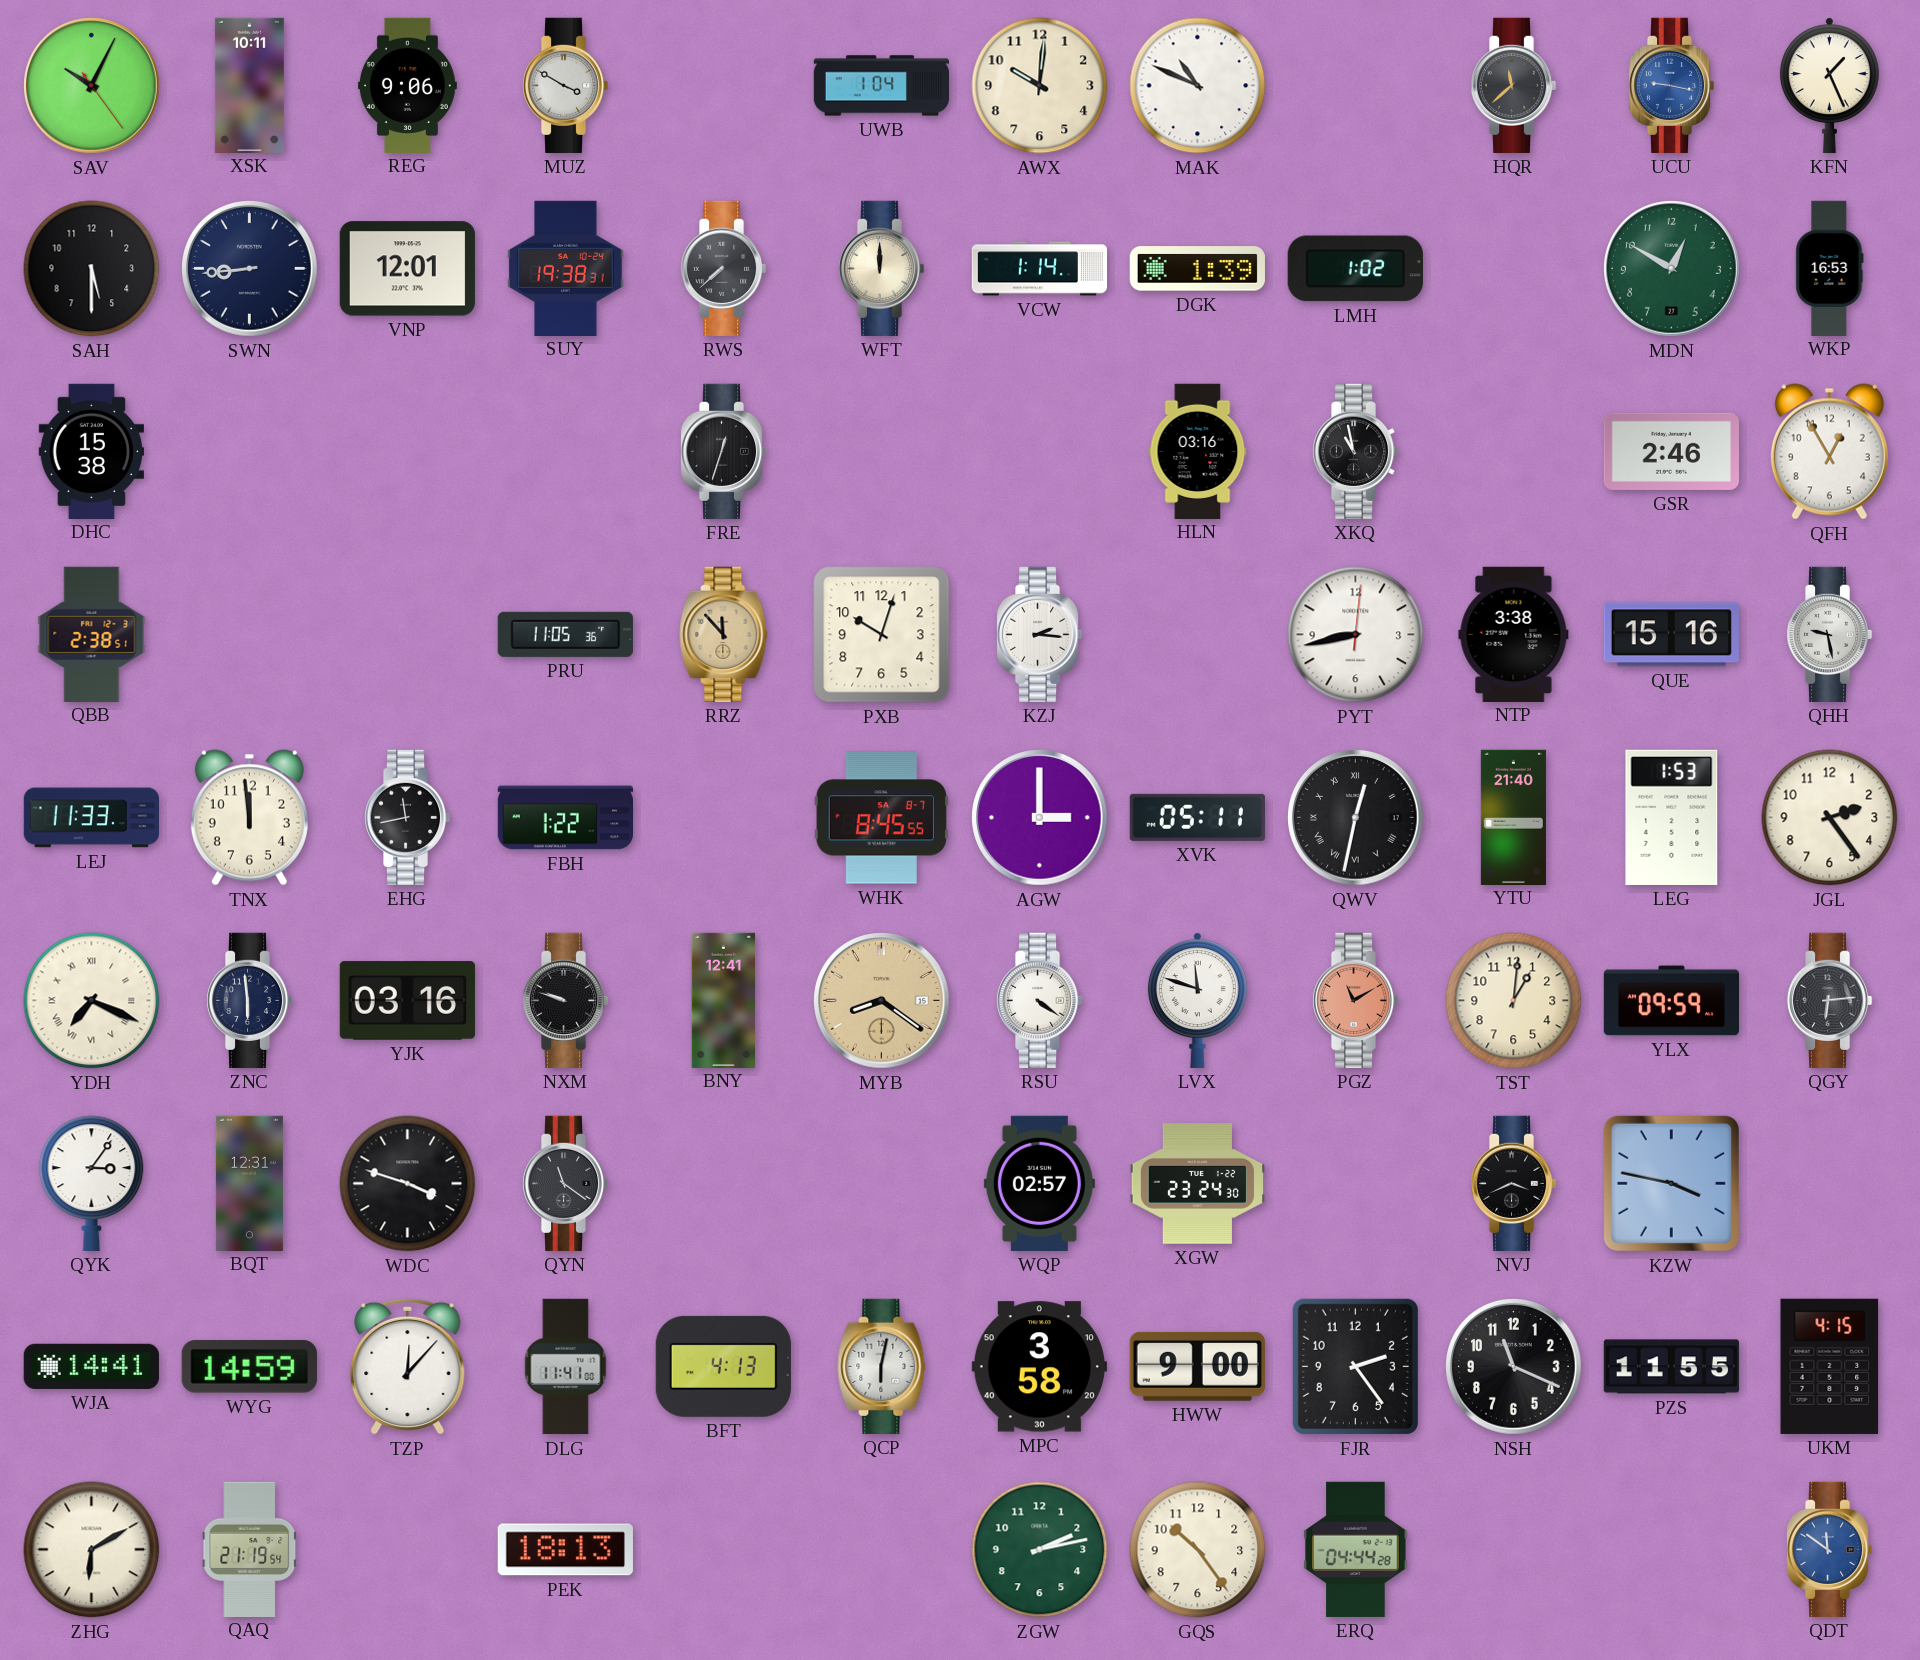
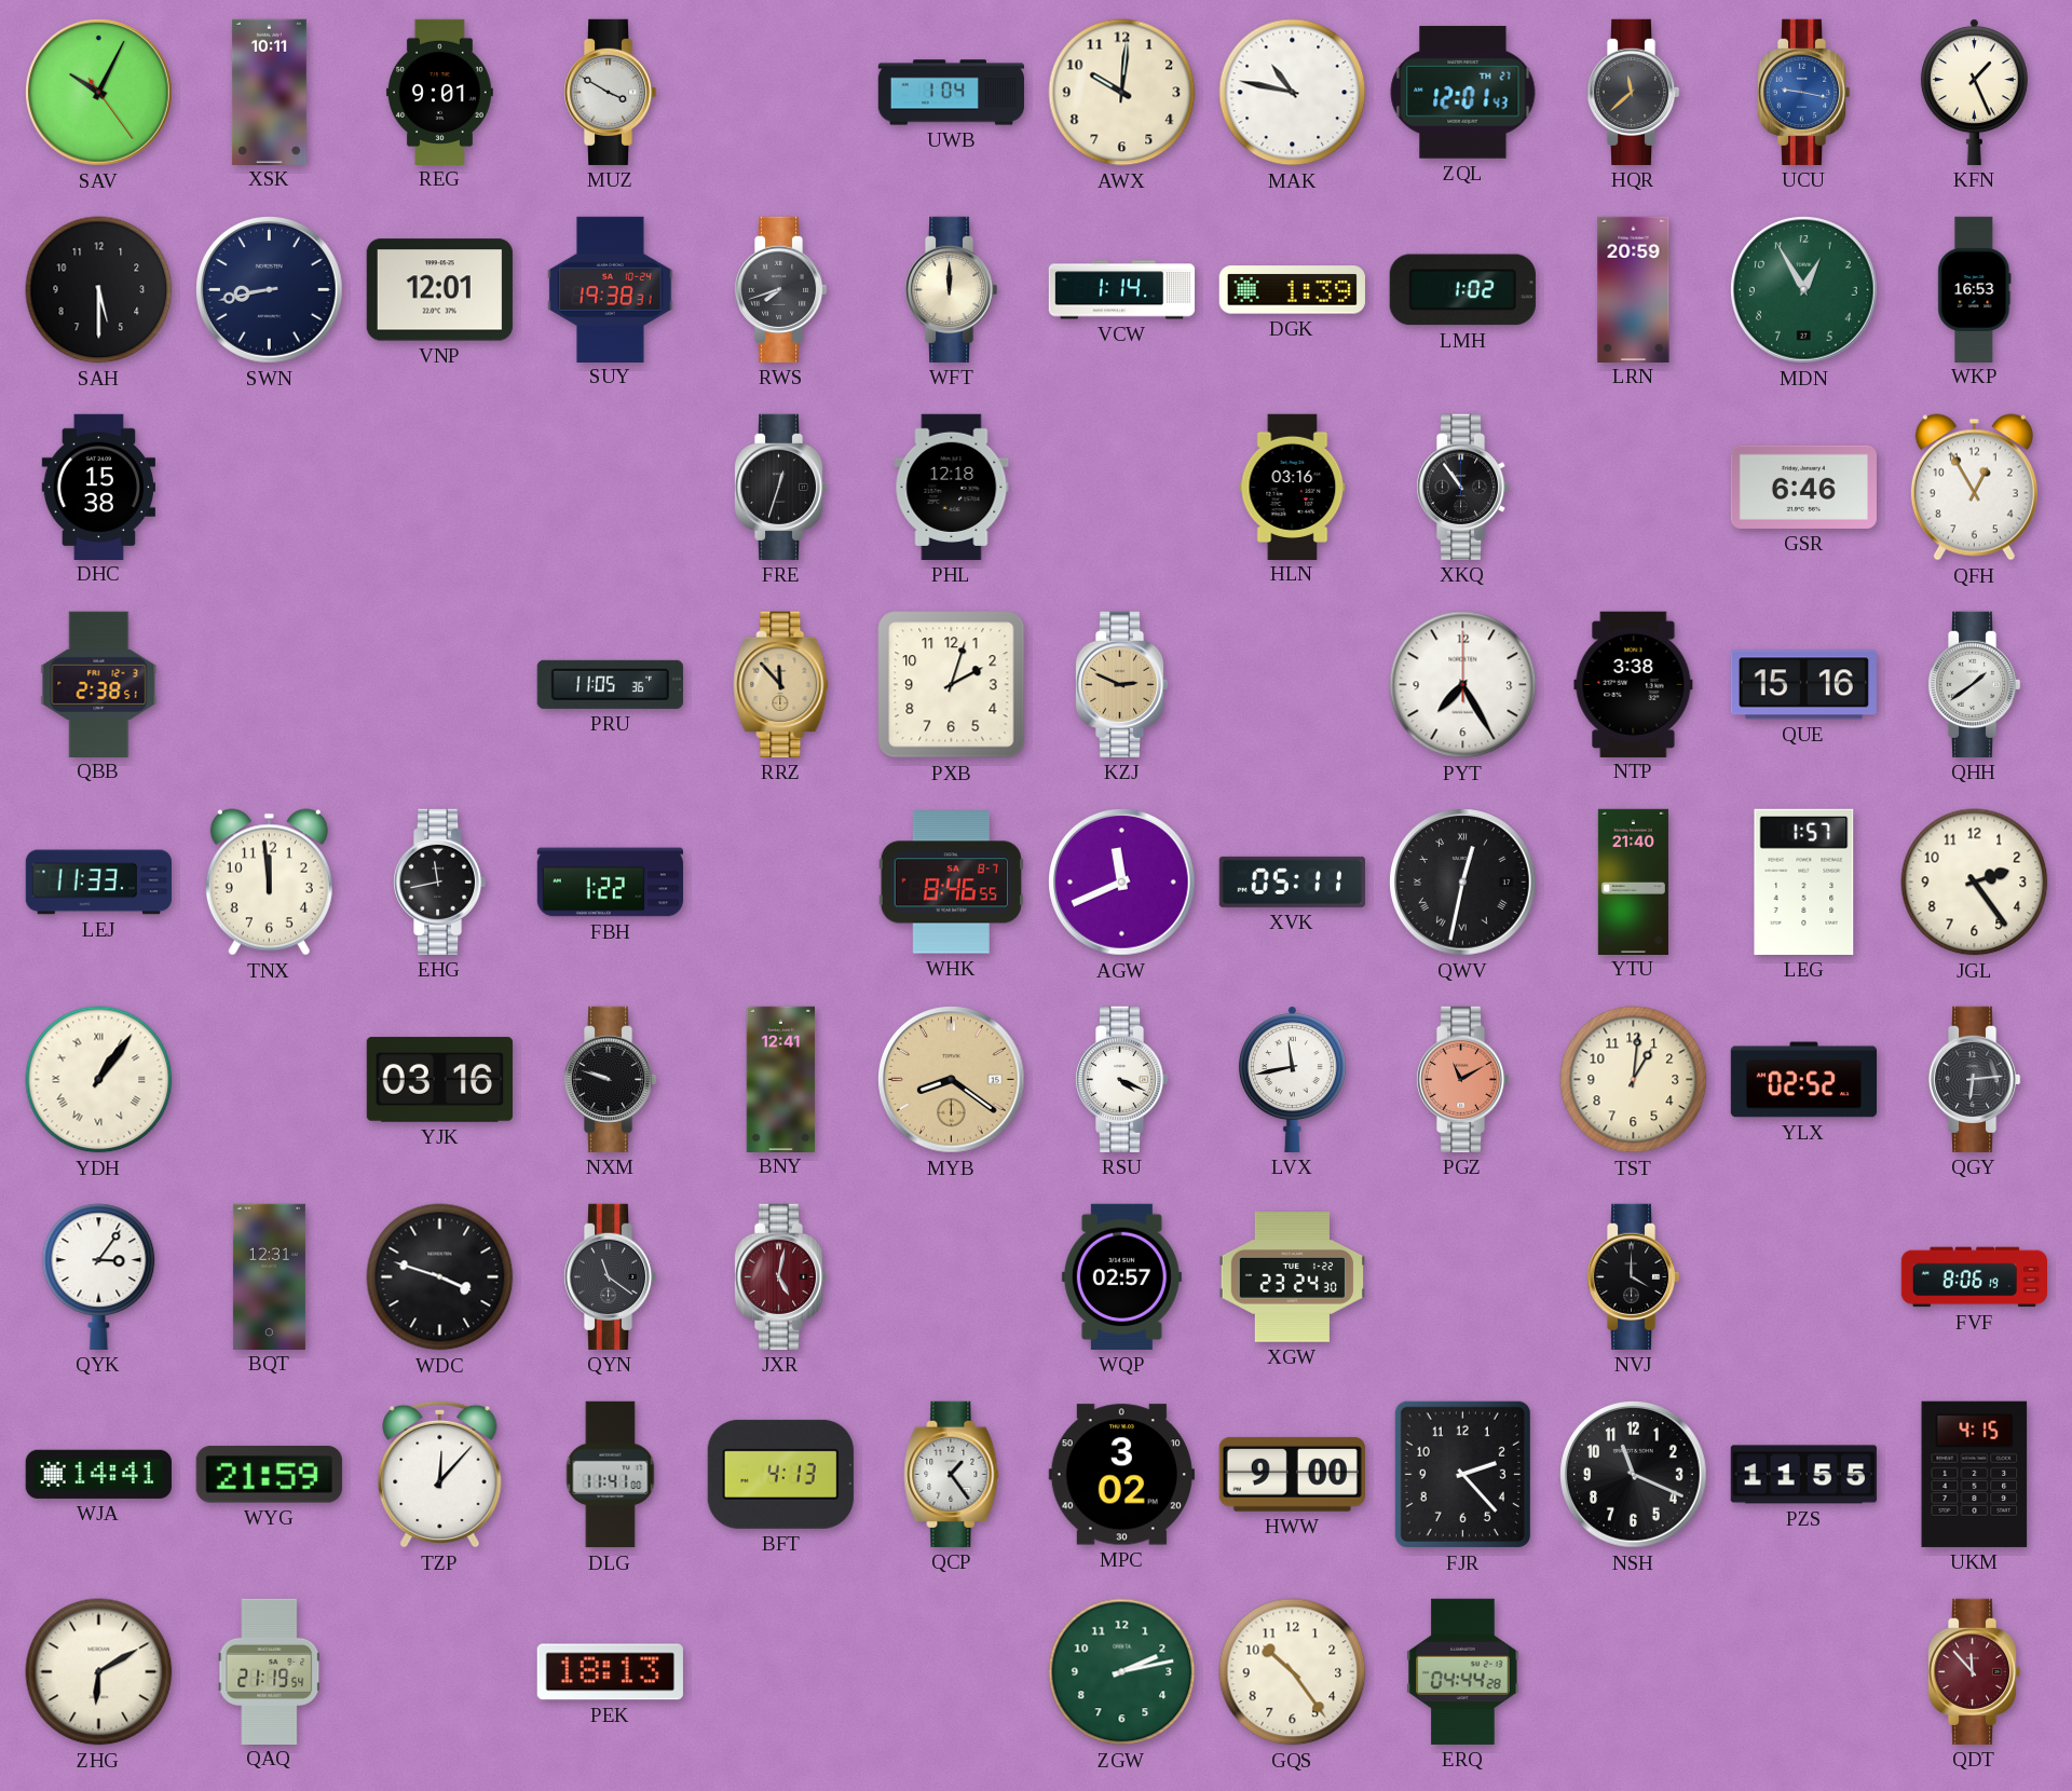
REG: 9:06 -> 9:01 (439, 92)
MAK: 10:49 -> 10:47 (1293, 93)
ZQL: none -> 12:01 (1463, 93)
SWN: 8:44 -> 8:43 (270, 290)
RWS: 7:38 -> 7:42 (780, 289)
LRN: none -> 20:59 (1634, 289)
MDN: 12:50 -> 12:55 (1804, 290)
PHL: none -> 12:18 (952, 487)
XKQ: 10:58 -> 10:54 (1462, 487)
GSR: 2:46 -> 6:46 (1803, 487)
PXB: 10:03 -> 2:03 (952, 685)
KZJ: 2:16 -> 2:49 (1121, 684)
KZJ dial: white -> champagne (1121, 684)
PYT: 8:43 -> 7:25 (1463, 685)
QHH: 9:28 -> 1:39 (1974, 684)
WHK: 8:45 -> 8:46 (951, 883)
AGW: 3:00 -> 11:41 (1122, 883)
LEG: 1:53 -> 1:57 (1804, 881)
YDH: 7:19 -> 1:06 (99, 1080)
ZNC: 5:59 -> none (249, 1000)
RSU: 4:21 -> 4:19 (1121, 1079)
LVX: 11:48 -> 11:43 (1292, 1079)
YLX: 09:59 -> 02:52 (1803, 1080)
JXR: none -> 5:02 (780, 1276)
NVJ: 3:41 -> 4:00 (1633, 1276)
KZW: 3:47 -> none (1671, 1183)
FVF: none -> 8:06 (1974, 1277)
WYG: 14:59 -> 21:59 (269, 1475)
QCP: 6:02 -> 1:24 (952, 1474)
MPC: 3:58 -> 3:02 (1121, 1475)
FJR: 2:24 -> 2:23 (1462, 1474)
QDT: 11:51 -> 11:53 (1974, 1671)
QDT dial: blue -> burgundy (1974, 1671)
